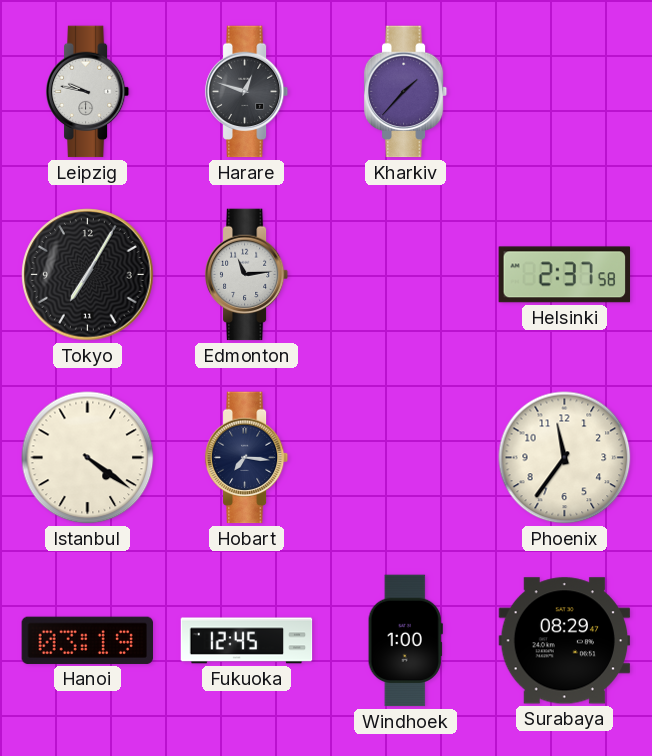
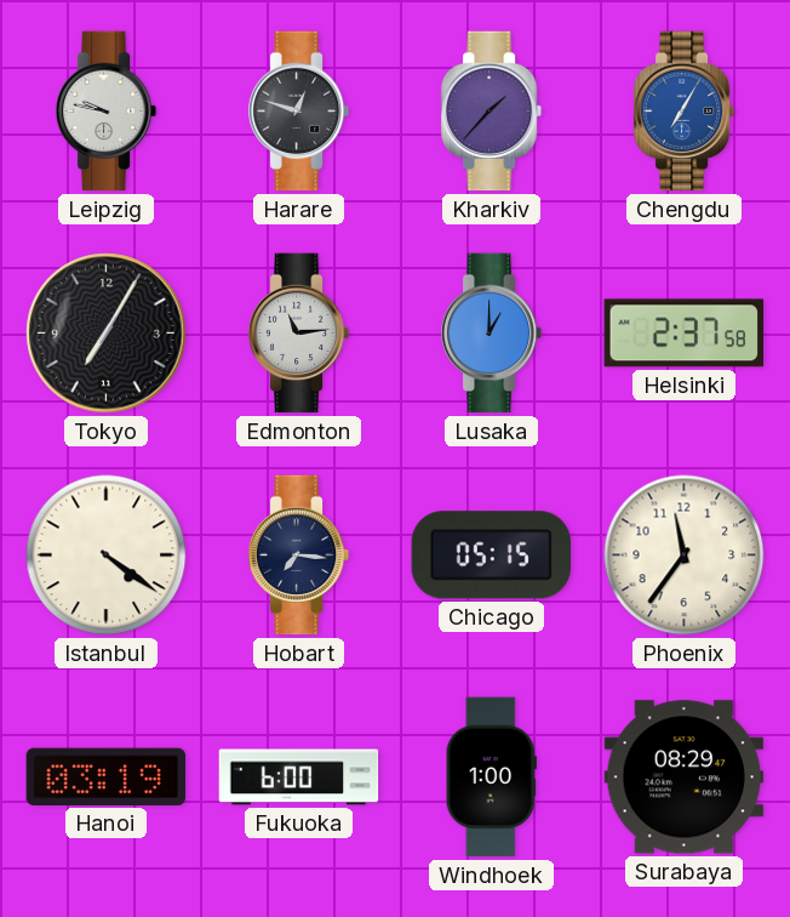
Chengdu: none -> 7:05 (685, 112)
Lusaka: none -> 1:00 (492, 334)
Chicago: none -> 05:15 (492, 556)
Fukuoka: 12:45 -> 6:00 (299, 778)
